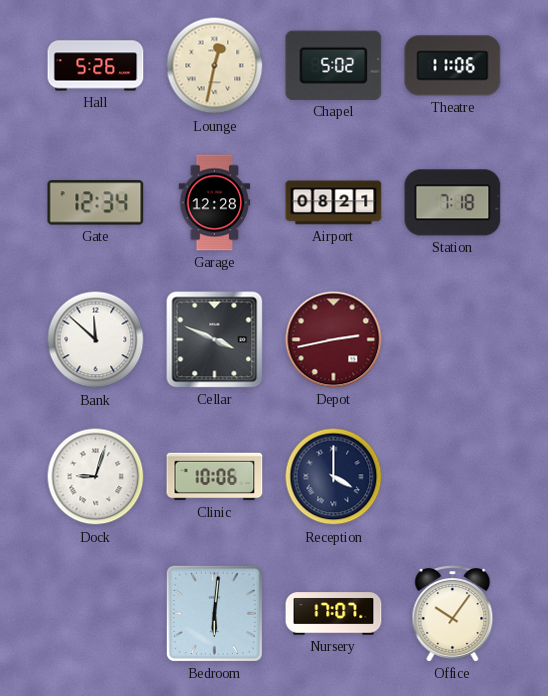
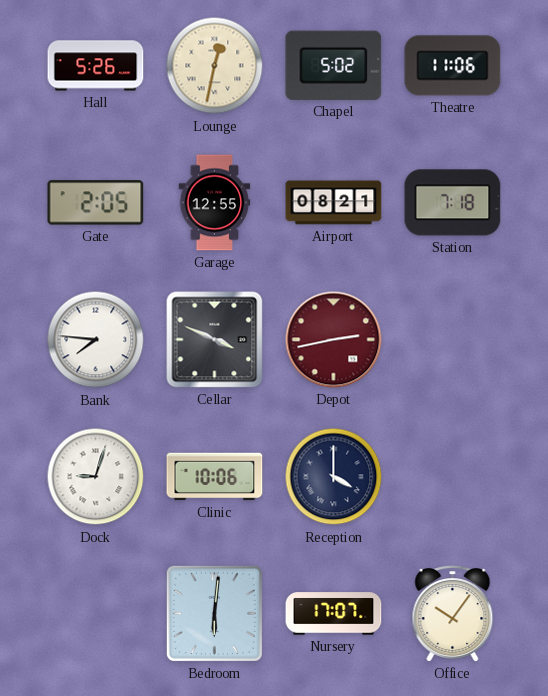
Gate: 12:34 -> 2:05 (96, 203)
Garage: 12:28 -> 12:55 (215, 203)
Bank: 11:52 -> 7:46 (96, 340)
